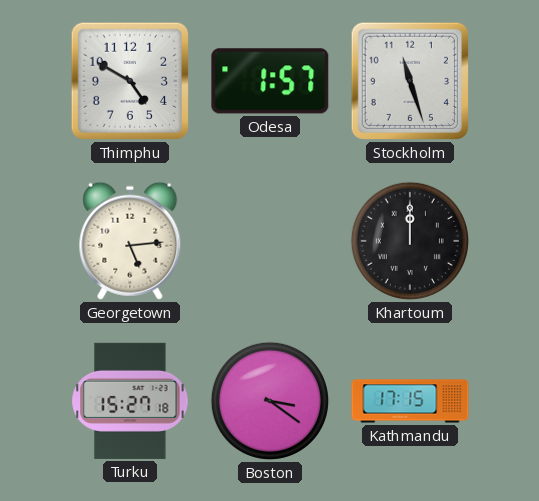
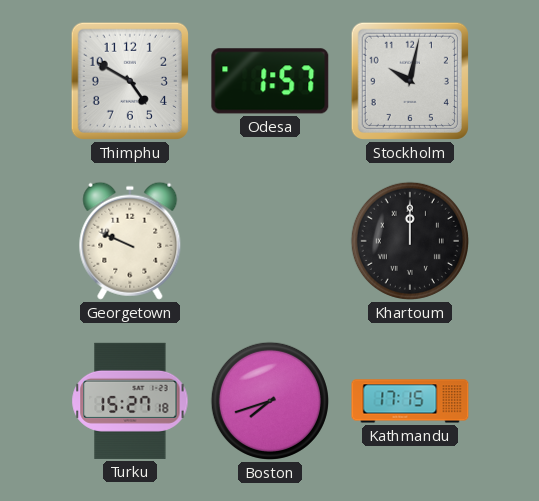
Stockholm: 11:27 -> 10:02 (410, 81)
Georgetown: 5:14 -> 9:49 (130, 241)
Boston: 3:21 -> 7:42 (270, 401)
